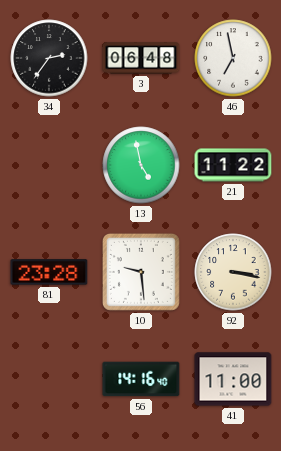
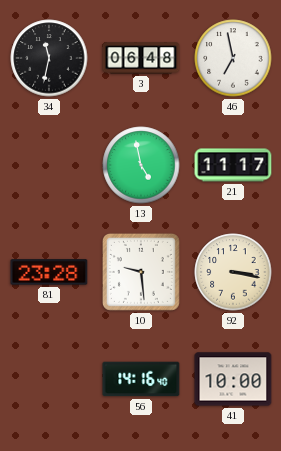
34: 2:36 -> 11:32 (49, 58)
21: 11:22 -> 11:17 (233, 165)
41: 11:00 -> 10:00 (233, 379)
